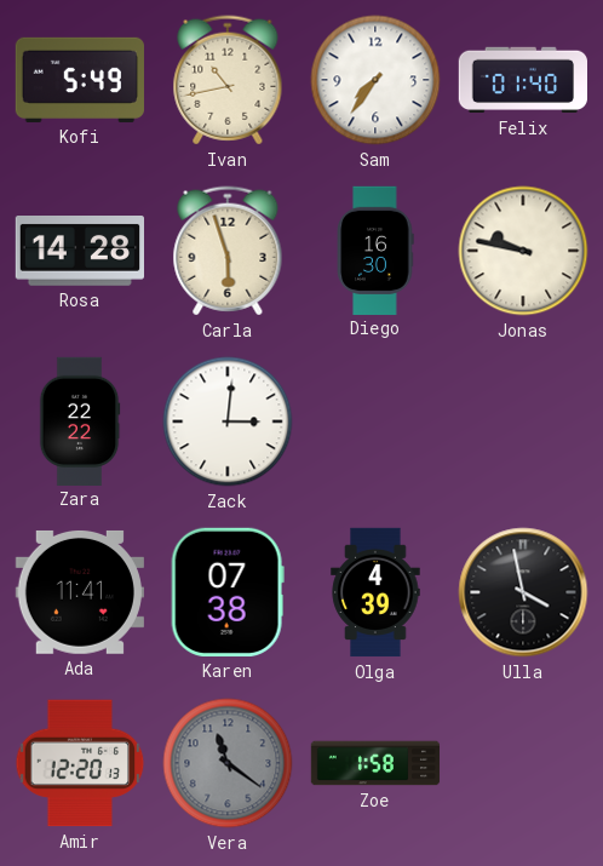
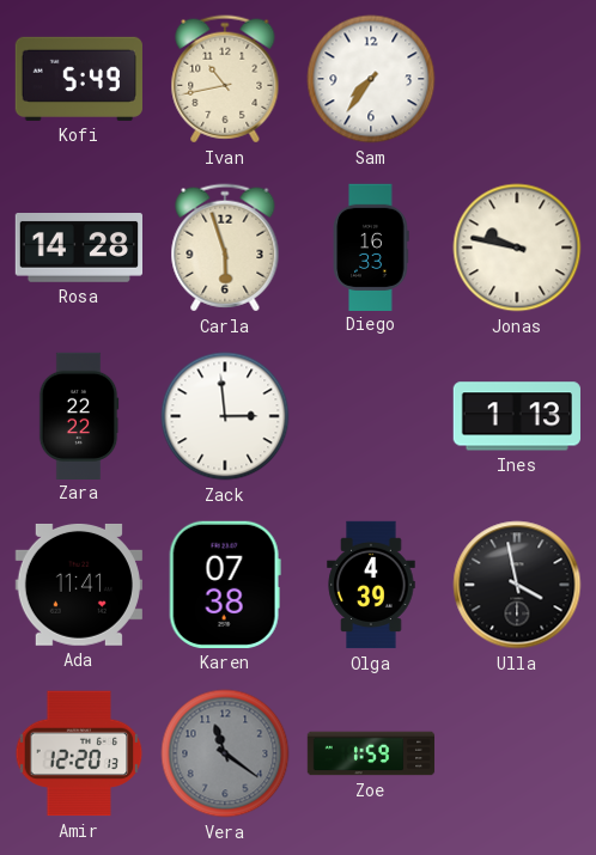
Felix: 01:40 -> none (522, 80)
Diego: 16:30 -> 16:33 (371, 246)
Zack: 3:01 -> 2:59 (225, 416)
Ines: none -> 1:13 (517, 416)
Zoe: 1:58 -> 1:59 (371, 753)
